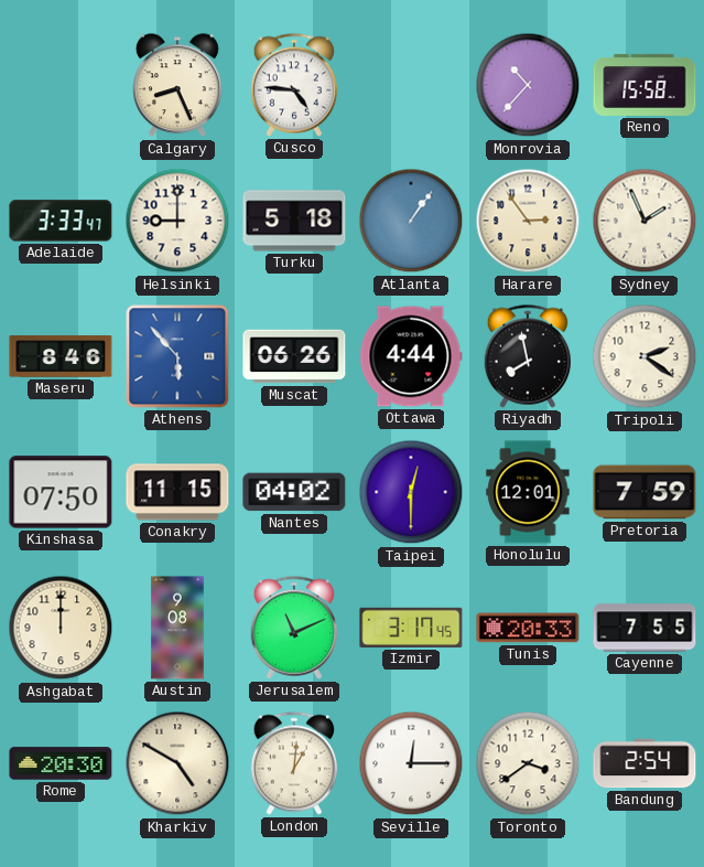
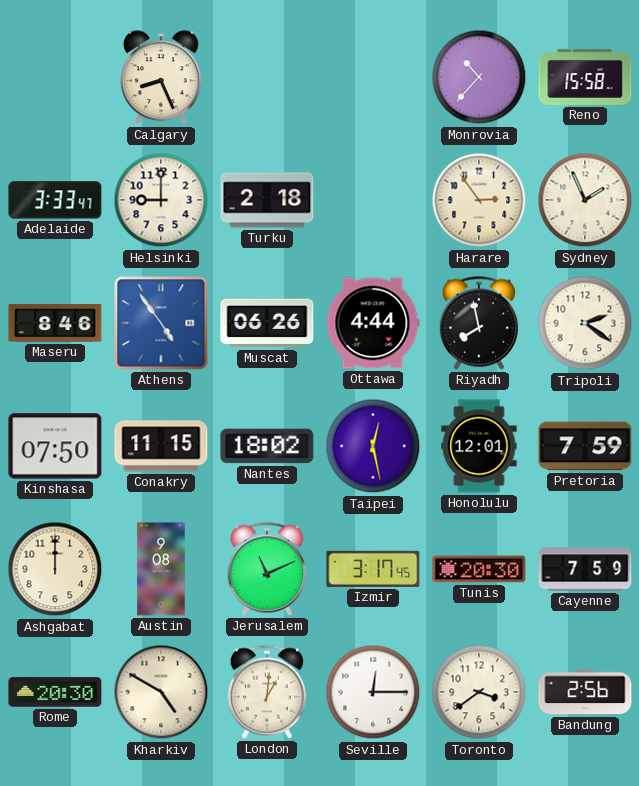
Cusco: 4:46 -> none (293, 85)
Turku: 5:18 -> 2:18 (267, 200)
Atlanta: 1:06 -> none (411, 221)
Athens: 5:53 -> 4:54 (161, 323)
Nantes: 04:02 -> 18:02 (267, 446)
Taipei: 12:30 -> 12:28 (373, 446)
Tunis: 20:33 -> 20:30 (479, 569)
Cayenne: 7:55 -> 7:59 (585, 569)
Bandung: 2:54 -> 2:56 (585, 692)
